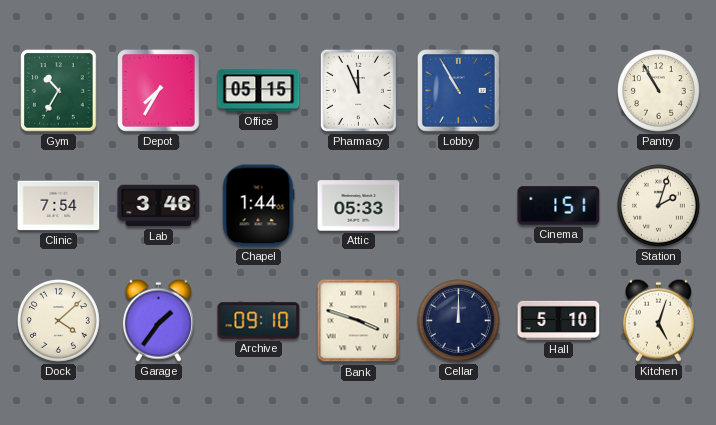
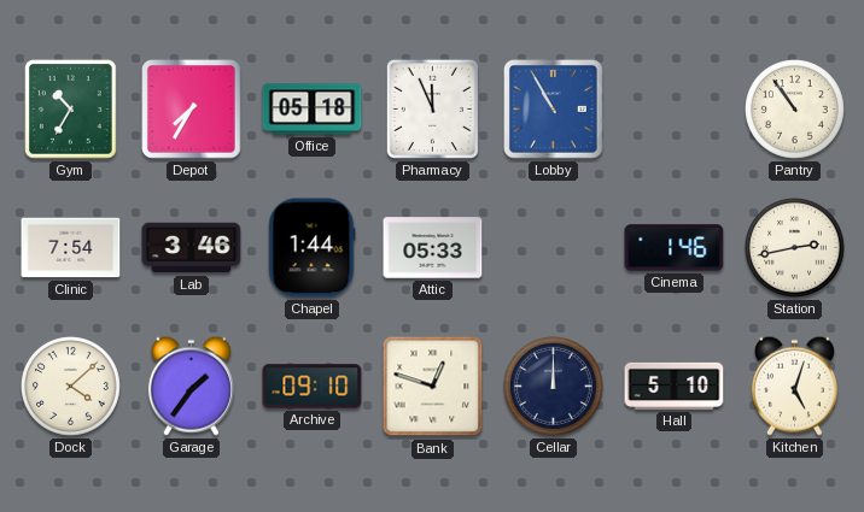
Office: 05:15 -> 05:18 (313, 110)
Pantry: 10:55 -> 10:54 (795, 110)
Cinema: 1:51 -> 1:46 (675, 248)
Station: 2:03 -> 2:43 (795, 248)
Bank: 3:48 -> 12:48 (433, 387)
